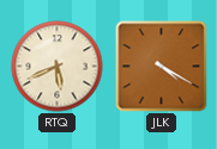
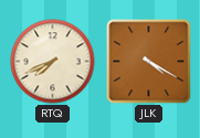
RTQ: 5:41 -> 7:41 (53, 62)
